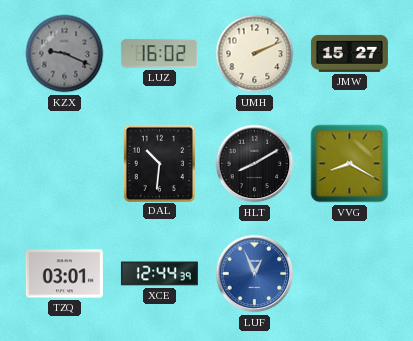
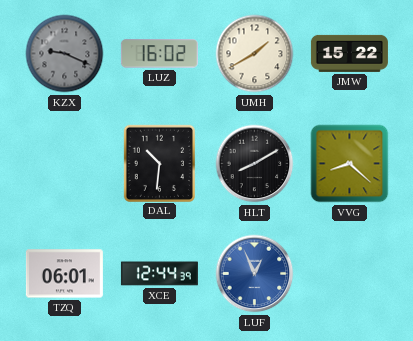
UMH: 2:11 -> 1:40 (255, 54)
JMW: 15:27 -> 15:22 (349, 53)
VVG: 8:20 -> 8:22 (350, 164)
TZQ: 03:01 -> 06:01 (64, 274)
